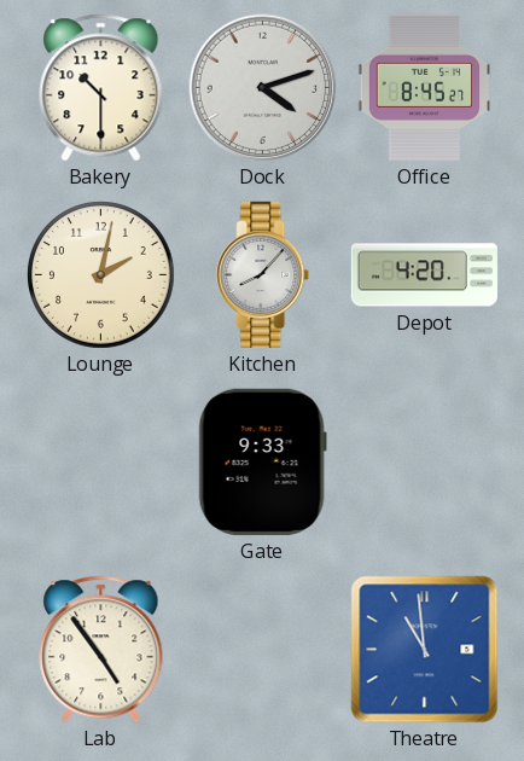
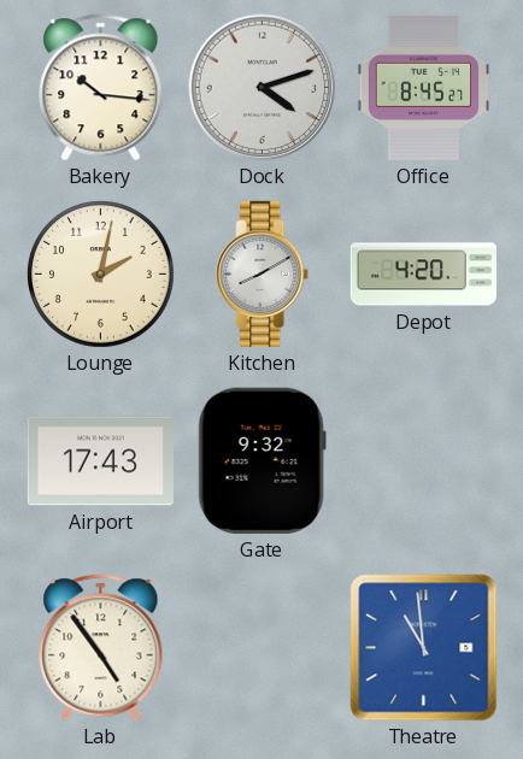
Bakery: 10:30 -> 10:16 (101, 88)
Kitchen: 8:07 -> 8:10 (263, 273)
Airport: none -> 17:43 (100, 461)
Gate: 9:33 -> 9:32 (261, 460)
